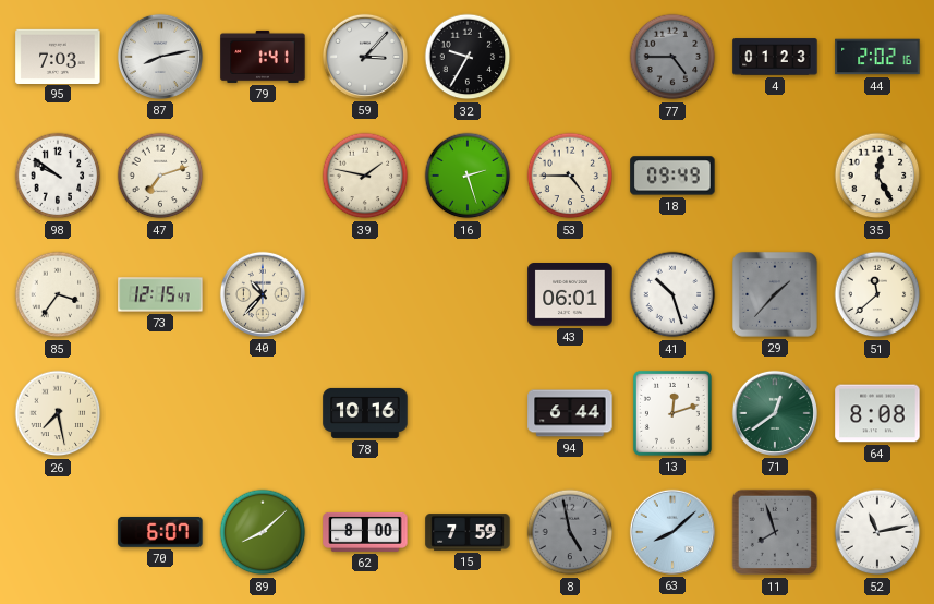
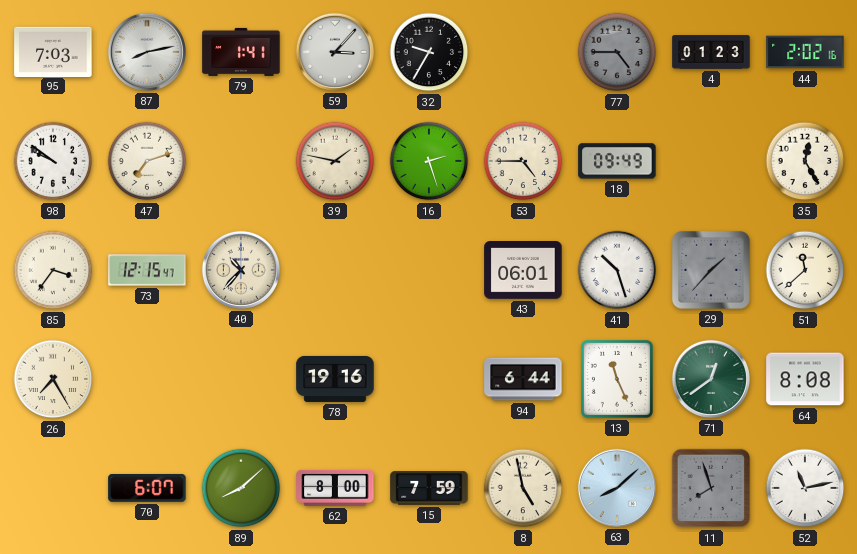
26: 7:28 -> 7:25 (53, 379)
78: 10:16 -> 19:16 (335, 379)
13: 12:12 -> 11:26 (617, 379)
8 dial: grey -> cream (523, 488)
